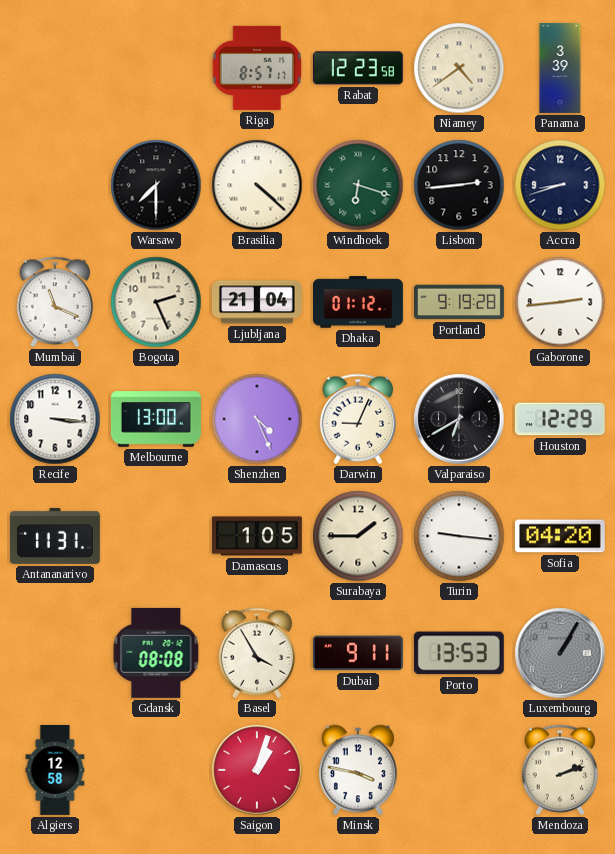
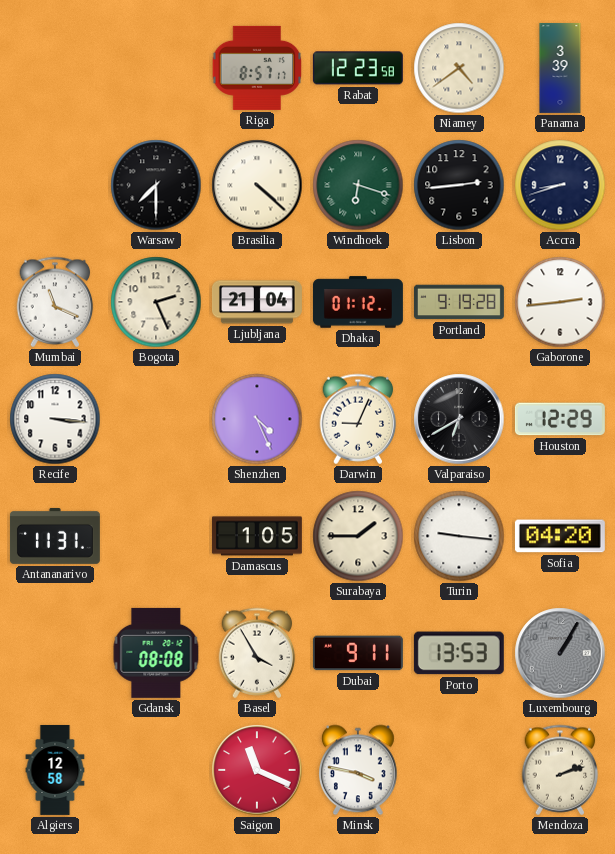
Melbourne: 13:00 -> none (156, 419)
Saigon: 1:03 -> 11:19 (257, 770)
